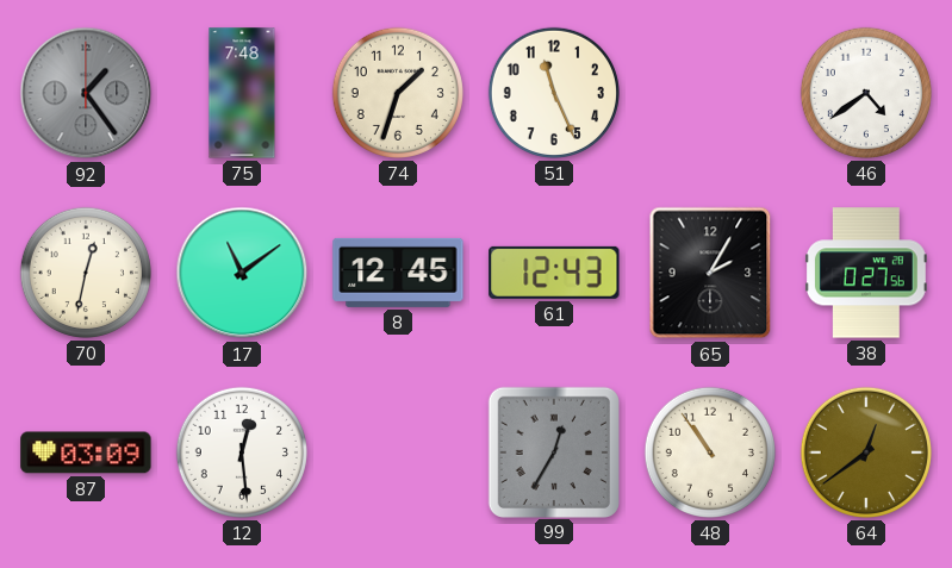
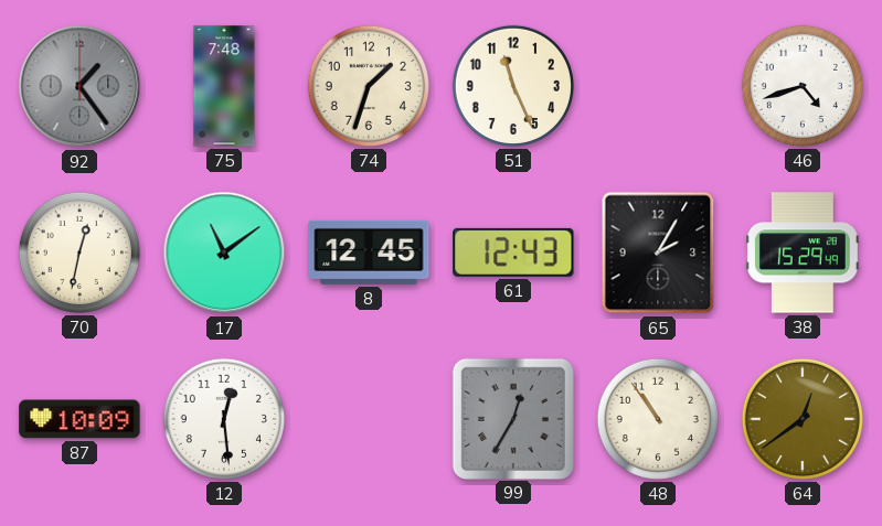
46: 4:39 -> 4:42 (803, 86)
38: 0:27 -> 15:29 (803, 253)
87: 03:09 -> 10:09 (79, 419)
